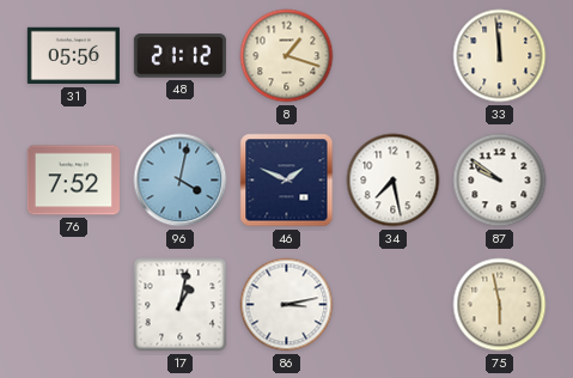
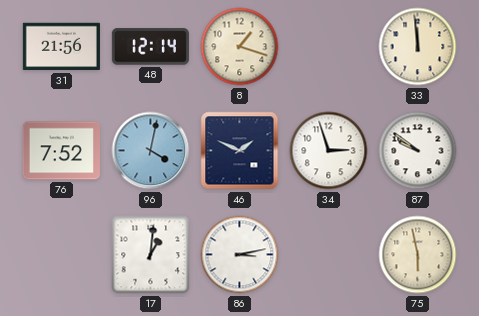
31: 05:56 -> 21:56 (61, 47)
48: 21:12 -> 12:14 (150, 47)
34: 7:28 -> 2:57 (329, 151)
17: 1:02 -> 1:01 (151, 255)
